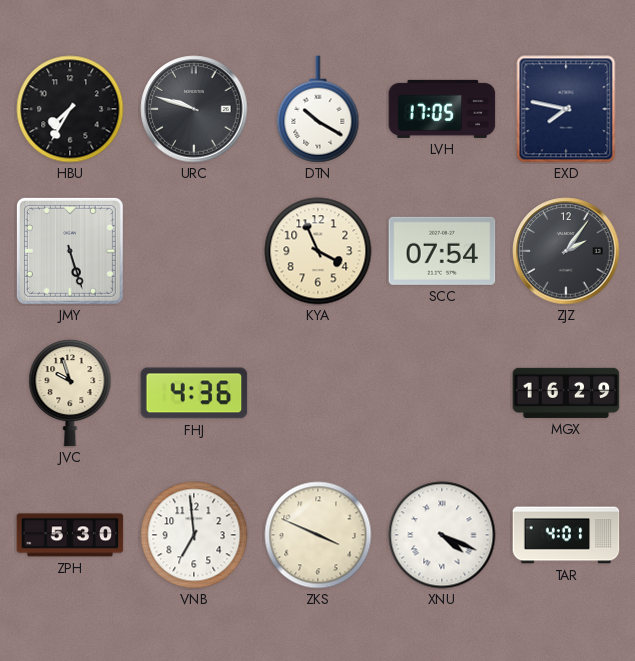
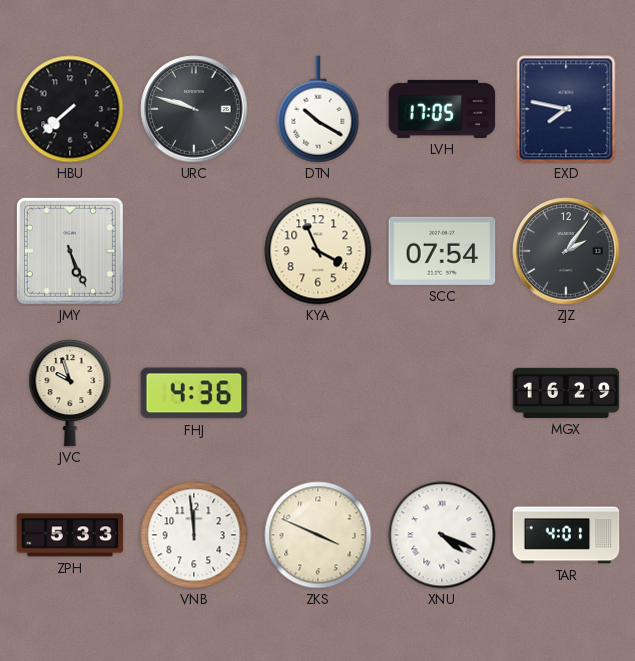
HBU: 7:35 -> 7:38 (70, 109)
JMY: 5:27 -> 5:26 (70, 251)
ZPH: 5:30 -> 5:33 (70, 535)
VNB: 6:59 -> 11:59 (194, 535)
